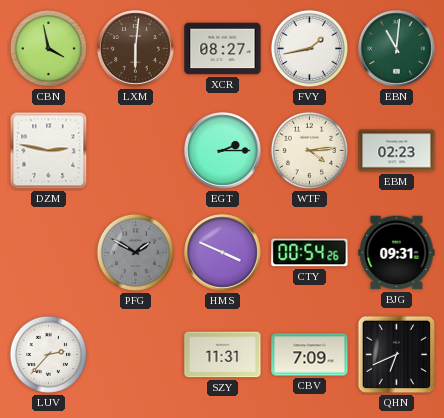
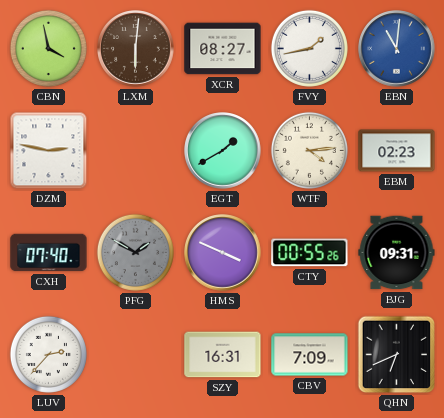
EBN dial: green -> blue (397, 49)
EGT: 2:15 -> 1:40 (223, 151)
CXH: none -> 07:40 (49, 253)
CTY: 00:54 -> 00:55 (310, 253)
SZY: 11:31 -> 16:31 (223, 355)
